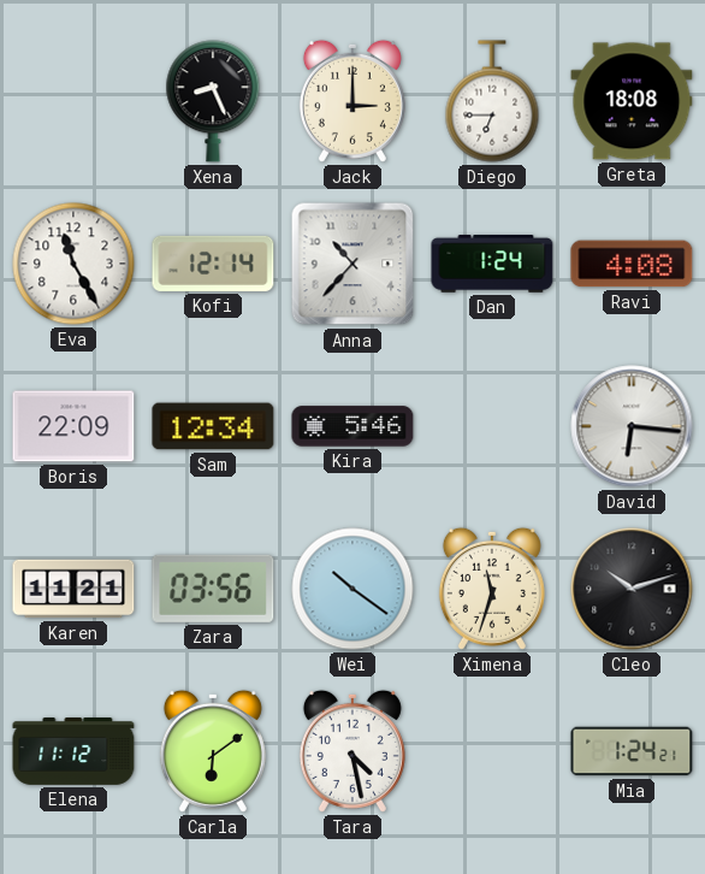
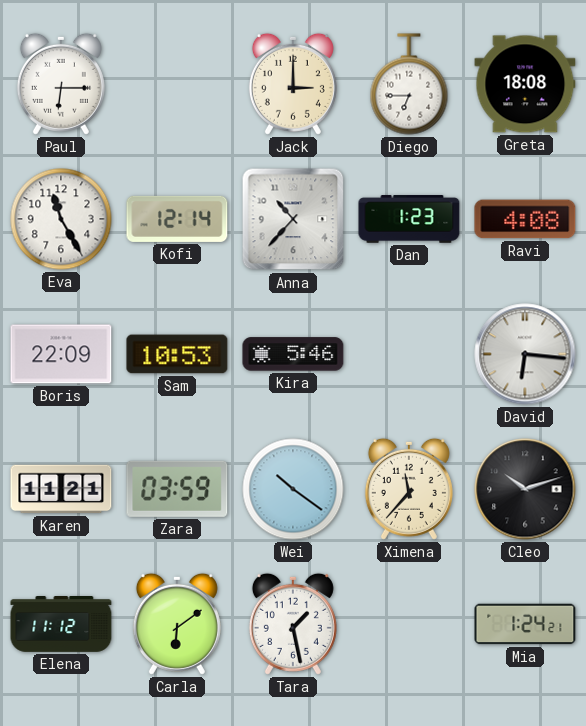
Paul: none -> 6:15 (61, 84)
Xena: 8:26 -> none (213, 101)
Dan: 1:24 -> 1:23 (409, 219)
Sam: 12:34 -> 10:53 (177, 354)
Zara: 03:56 -> 03:59 (177, 489)
Ximena: 11:33 -> 11:37 (409, 489)
Tara: 4:28 -> 1:28 (293, 624)
